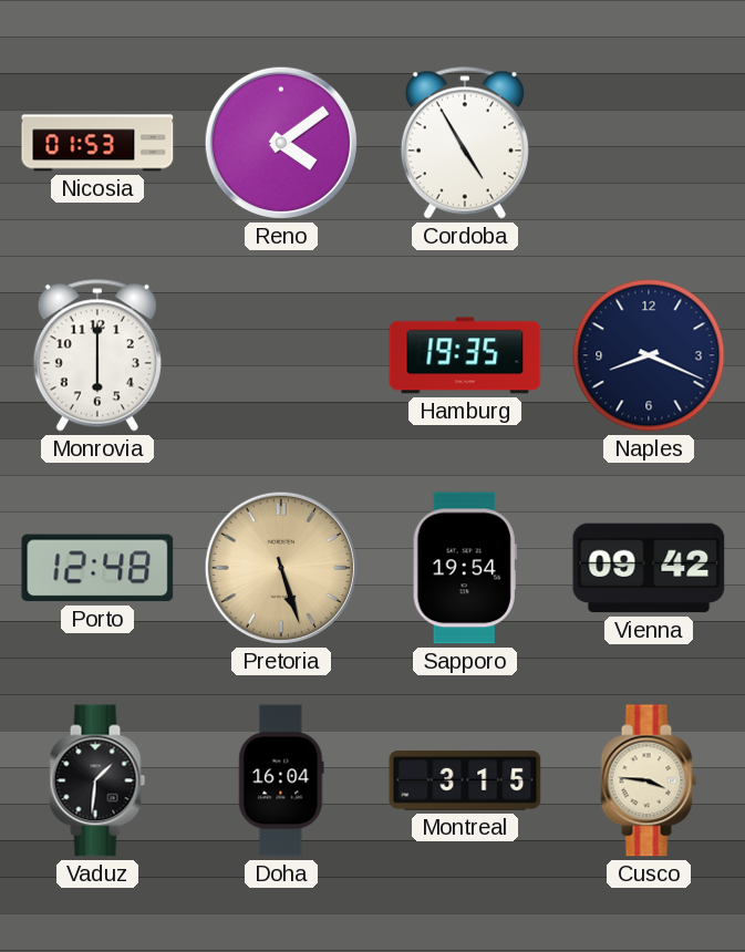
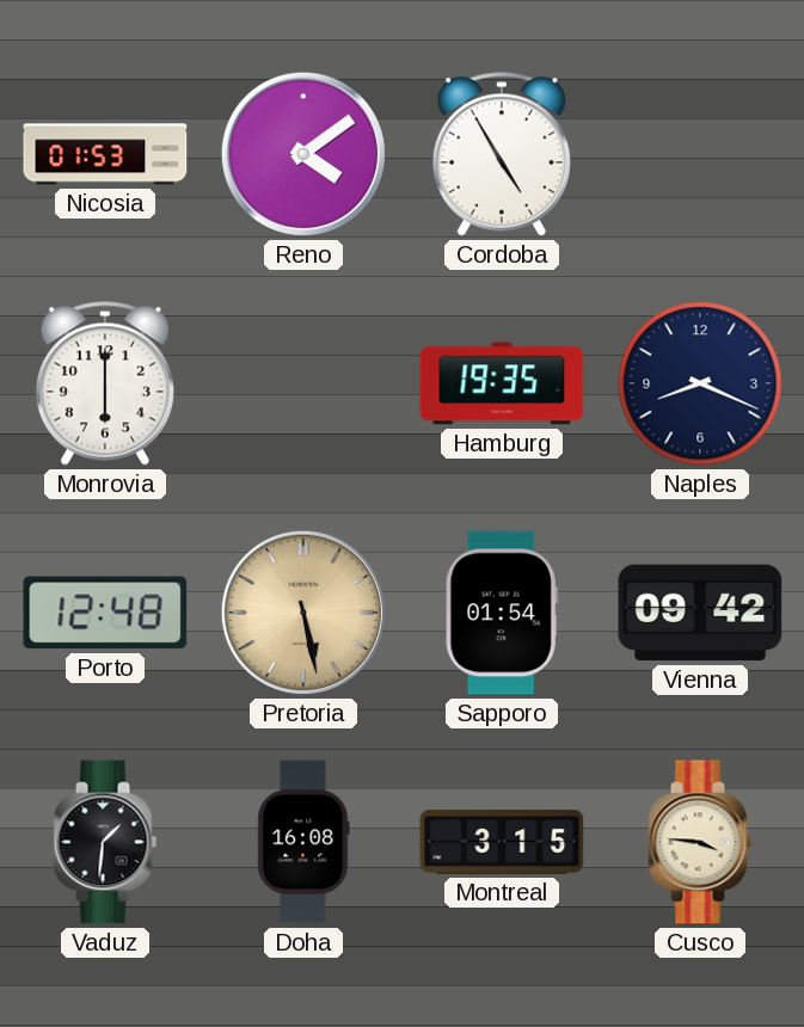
Pretoria: 5:27 -> 5:28 (303, 613)
Sapporo: 19:54 -> 01:54 (502, 613)
Doha: 16:04 -> 16:08 (303, 842)
